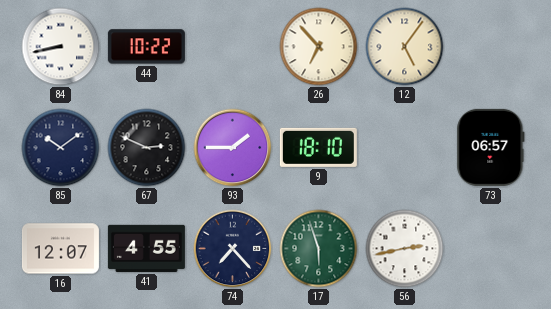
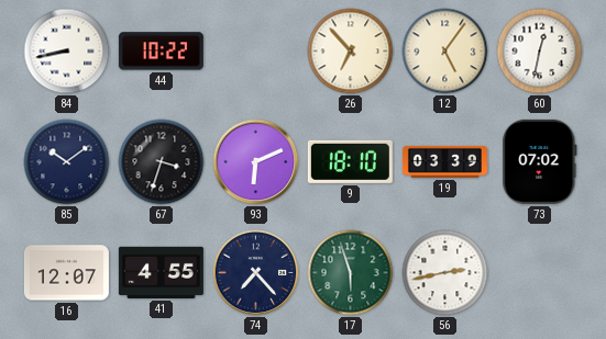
60: none -> 12:32 (540, 52)
67: 2:49 -> 3:33 (162, 162)
93: 1:45 -> 6:11 (256, 162)
19: none -> 03:39 (444, 161)
73: 06:57 -> 07:02 (540, 161)
